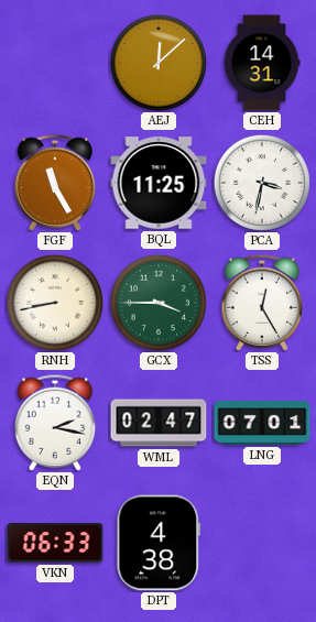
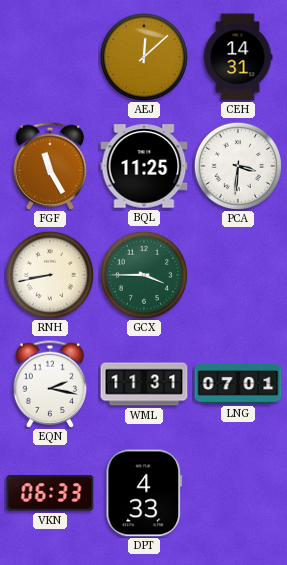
PCA: 3:32 -> 3:31 (238, 166)
TSS: 12:25 -> none (262, 303)
WML: 02:47 -> 11:31 (144, 384)
DPT: 4:38 -> 4:33 (144, 493)
